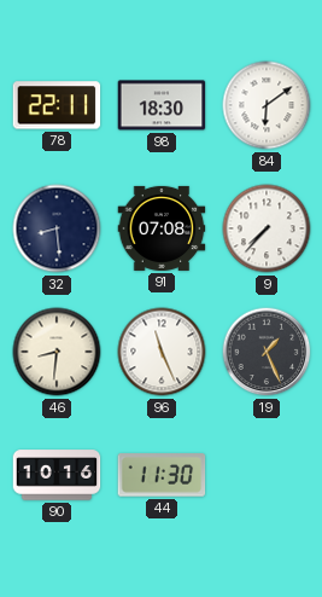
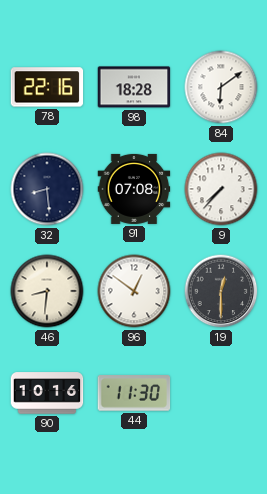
78: 22:11 -> 22:16 (47, 87)
98: 18:30 -> 18:28 (134, 87)
96: 11:26 -> 12:51 (134, 291)
19: 1:26 -> 12:30 (221, 291)
